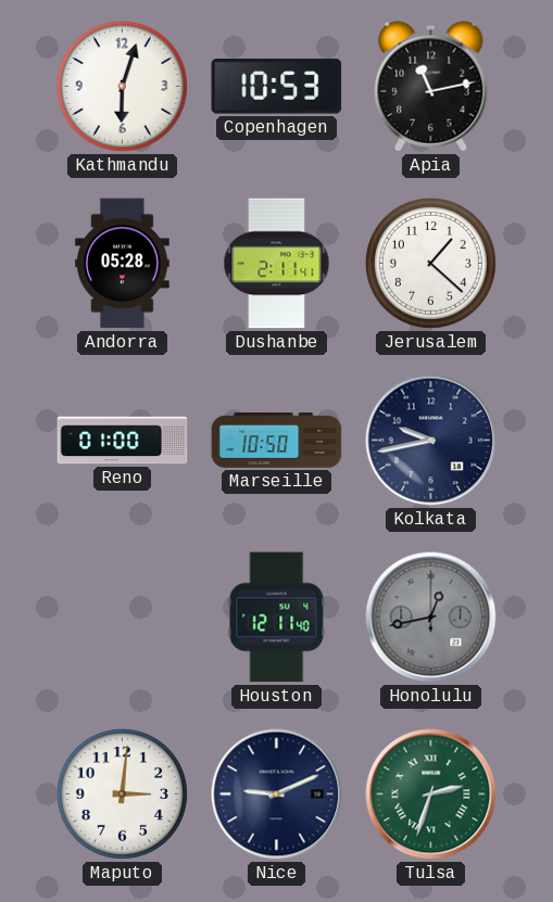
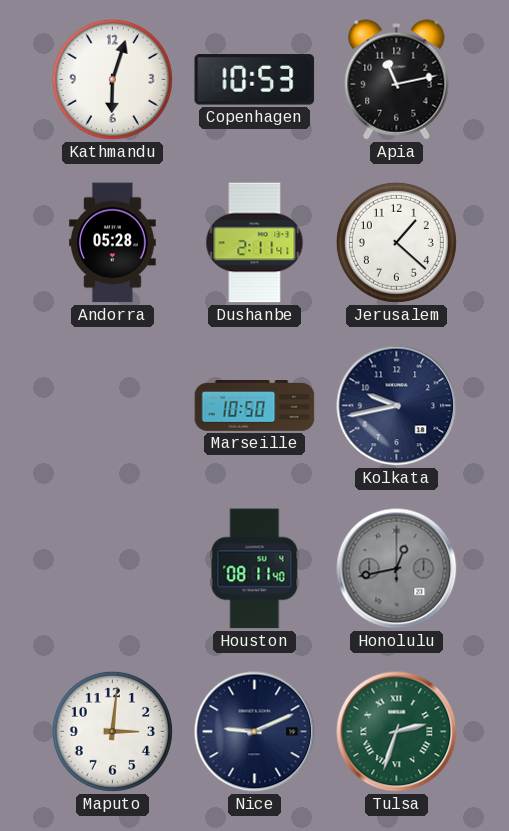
Reno: 01:00 -> none (123, 441)
Houston: 12:11 -> 08:11 (255, 569)
